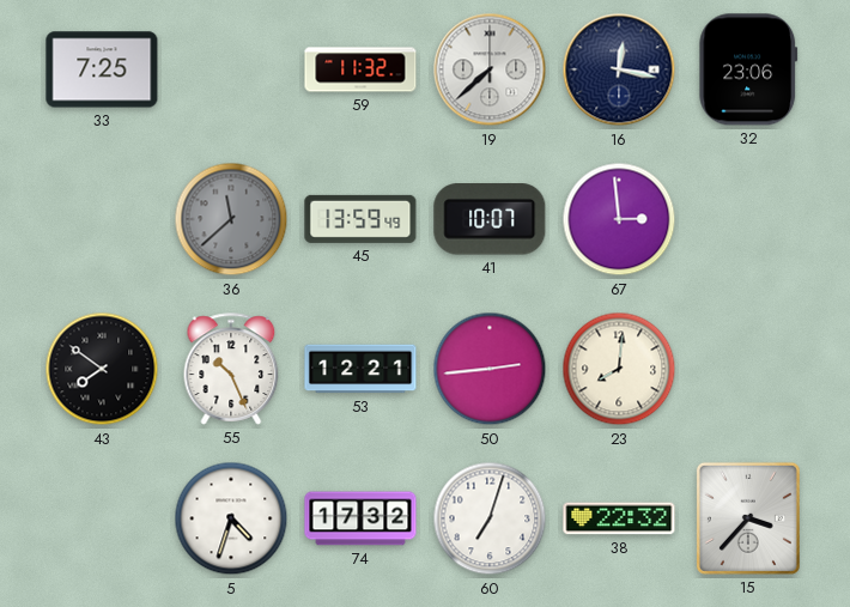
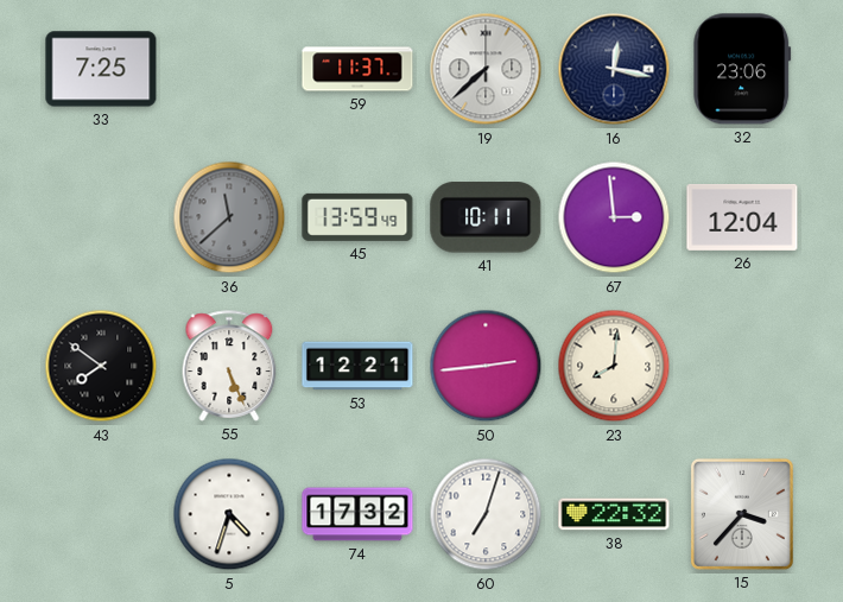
59: 11:32 -> 11:37 (357, 69)
41: 10:07 -> 10:11 (486, 217)
26: none -> 12:04 (742, 217)
55: 10:26 -> 5:26 (229, 366)
